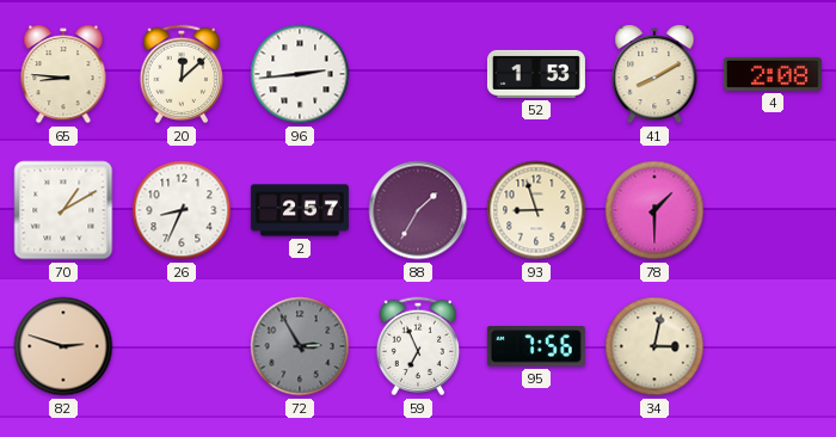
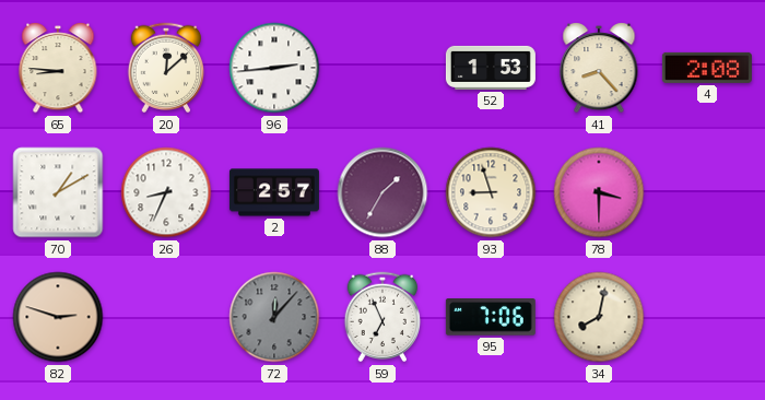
41: 8:10 -> 8:23 (599, 68)
78: 1:30 -> 3:30 (599, 192)
72: 2:55 -> 12:07 (274, 317)
95: 7:56 -> 7:06 (491, 317)
34: 3:02 -> 8:02 (599, 317)
